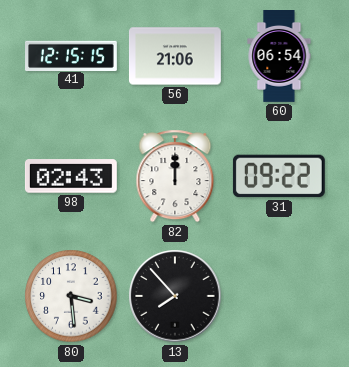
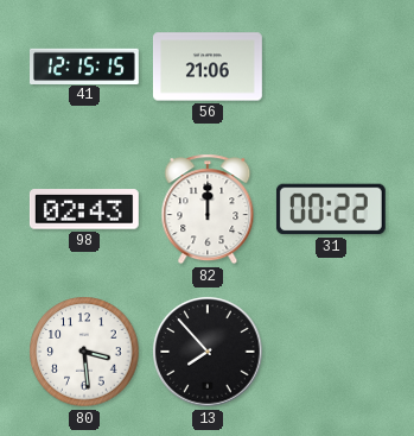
60: 06:54 -> none (279, 57)
31: 09:22 -> 00:22 (331, 209)
